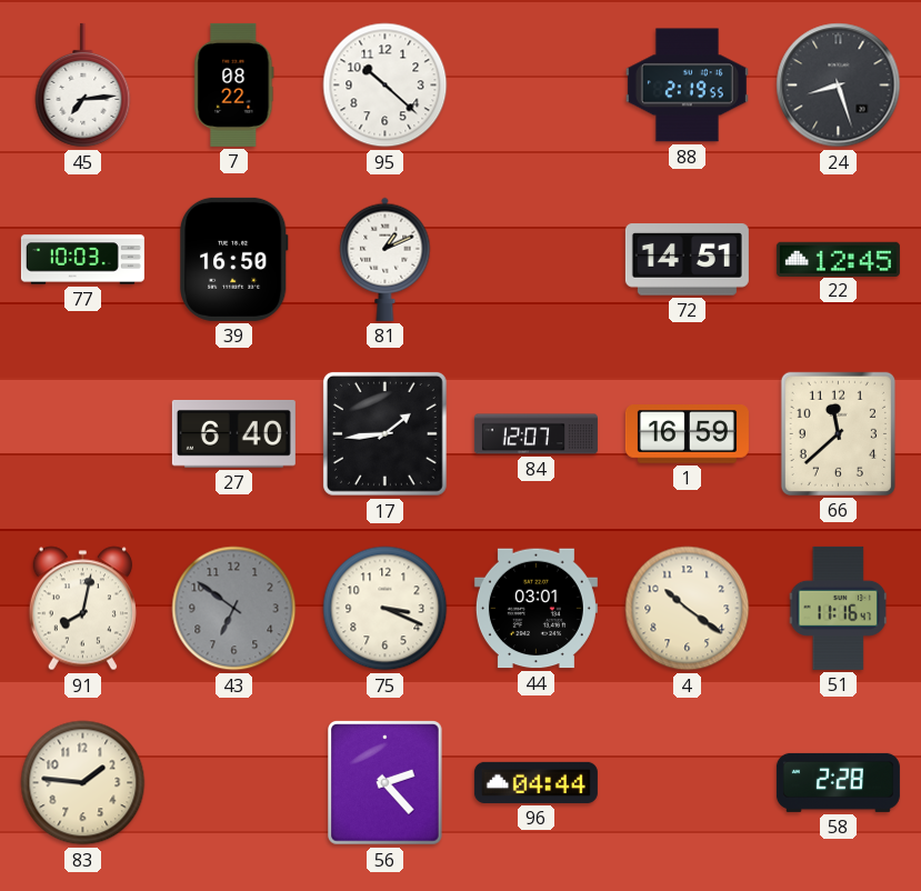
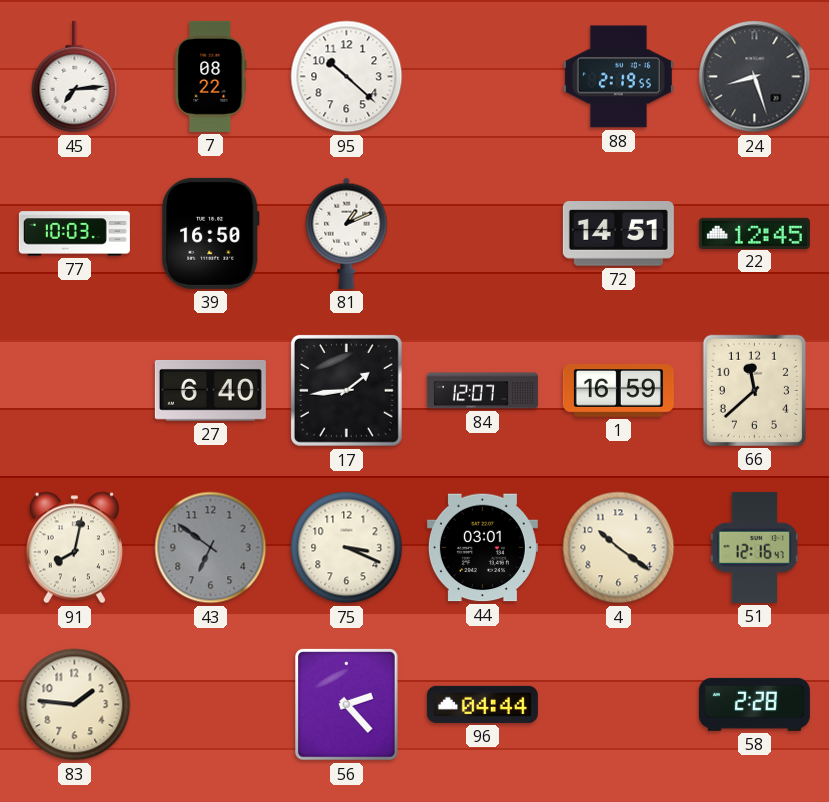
51: 11:16 -> 12:16 (755, 547)
